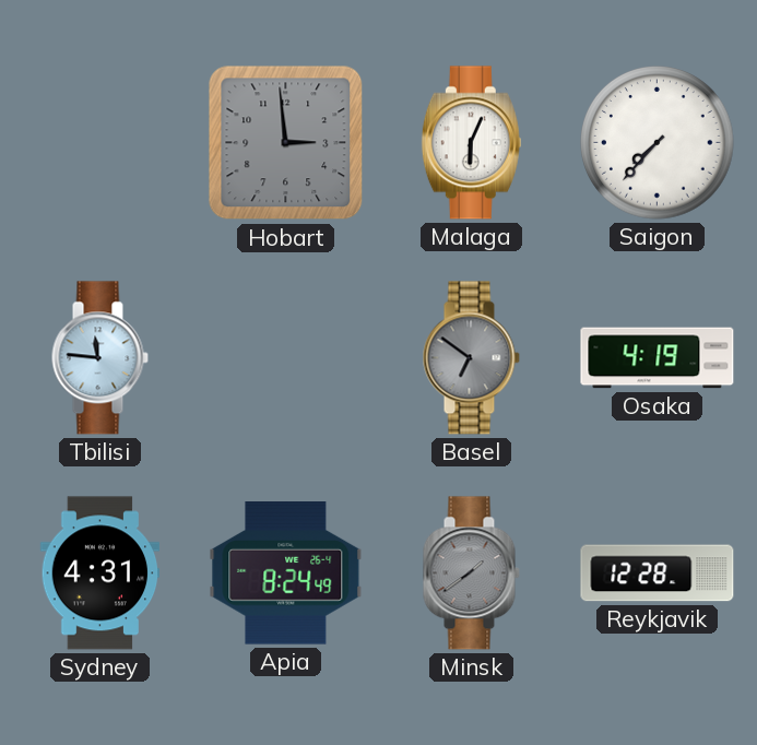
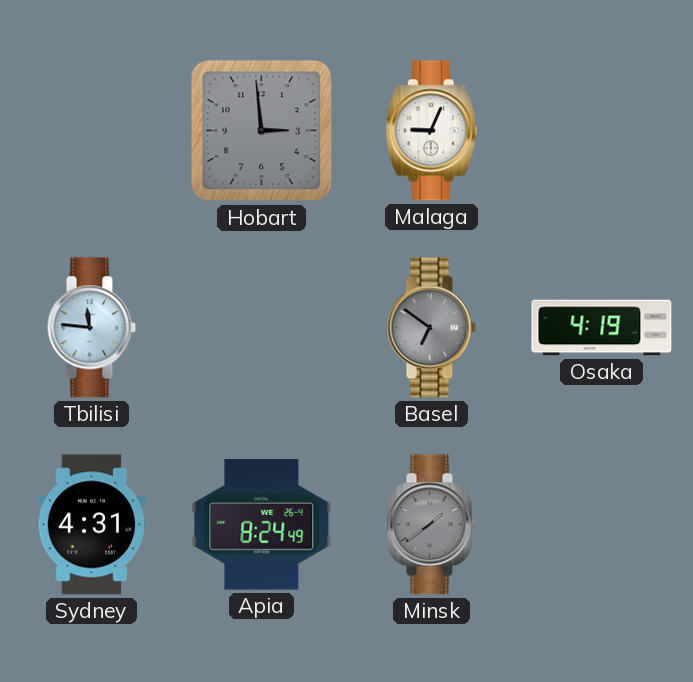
Malaga: 6:04 -> 9:04 (431, 131)
Saigon: 7:37 -> none (658, 143)
Reykjavik: 12:28 -> none (658, 573)
